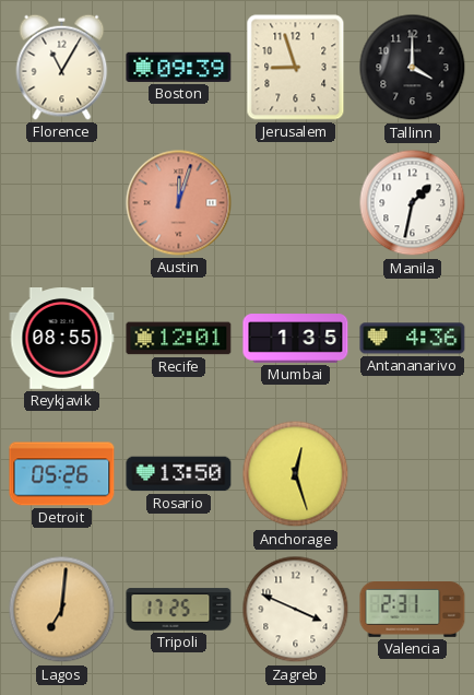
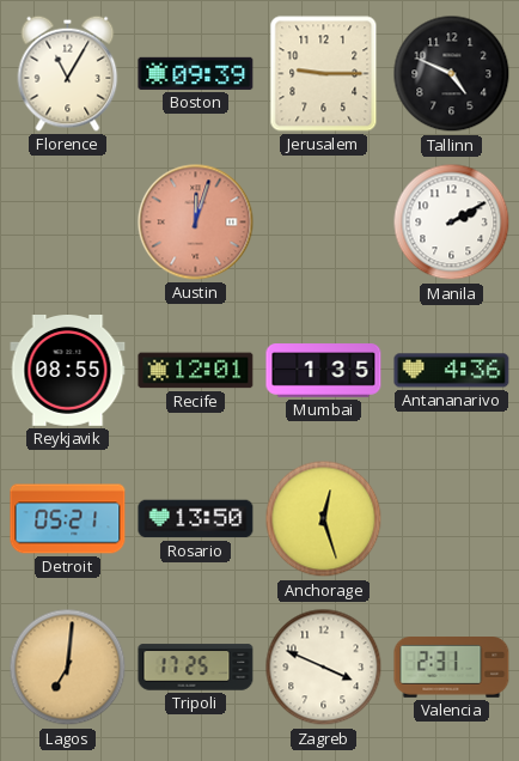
Jerusalem: 8:57 -> 9:15 (324, 74)
Tallinn: 4:00 -> 4:49 (452, 74)
Manila: 1:32 -> 2:10 (452, 223)
Detroit: 05:26 -> 05:21 (68, 519)
